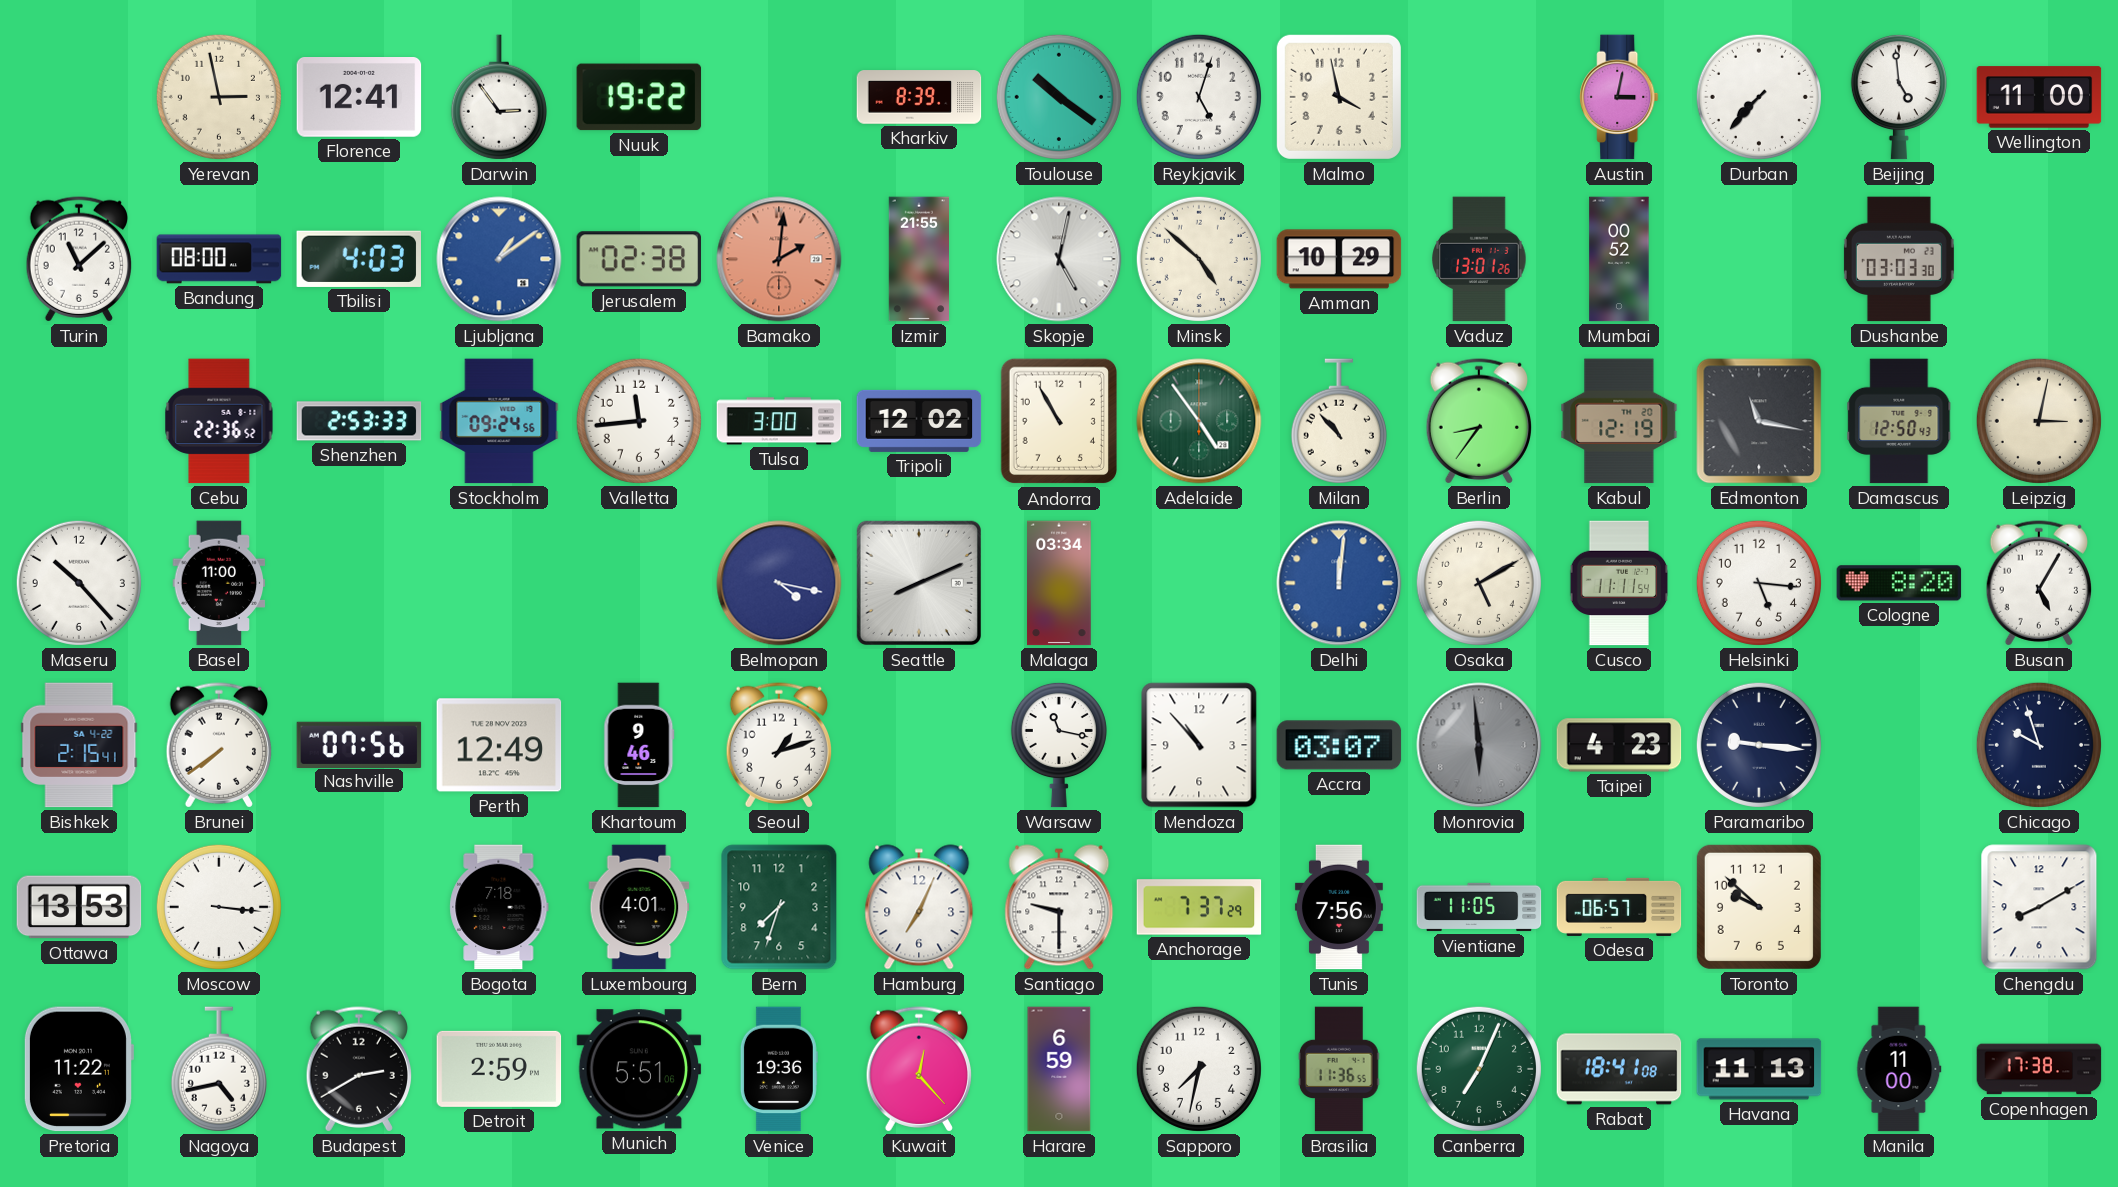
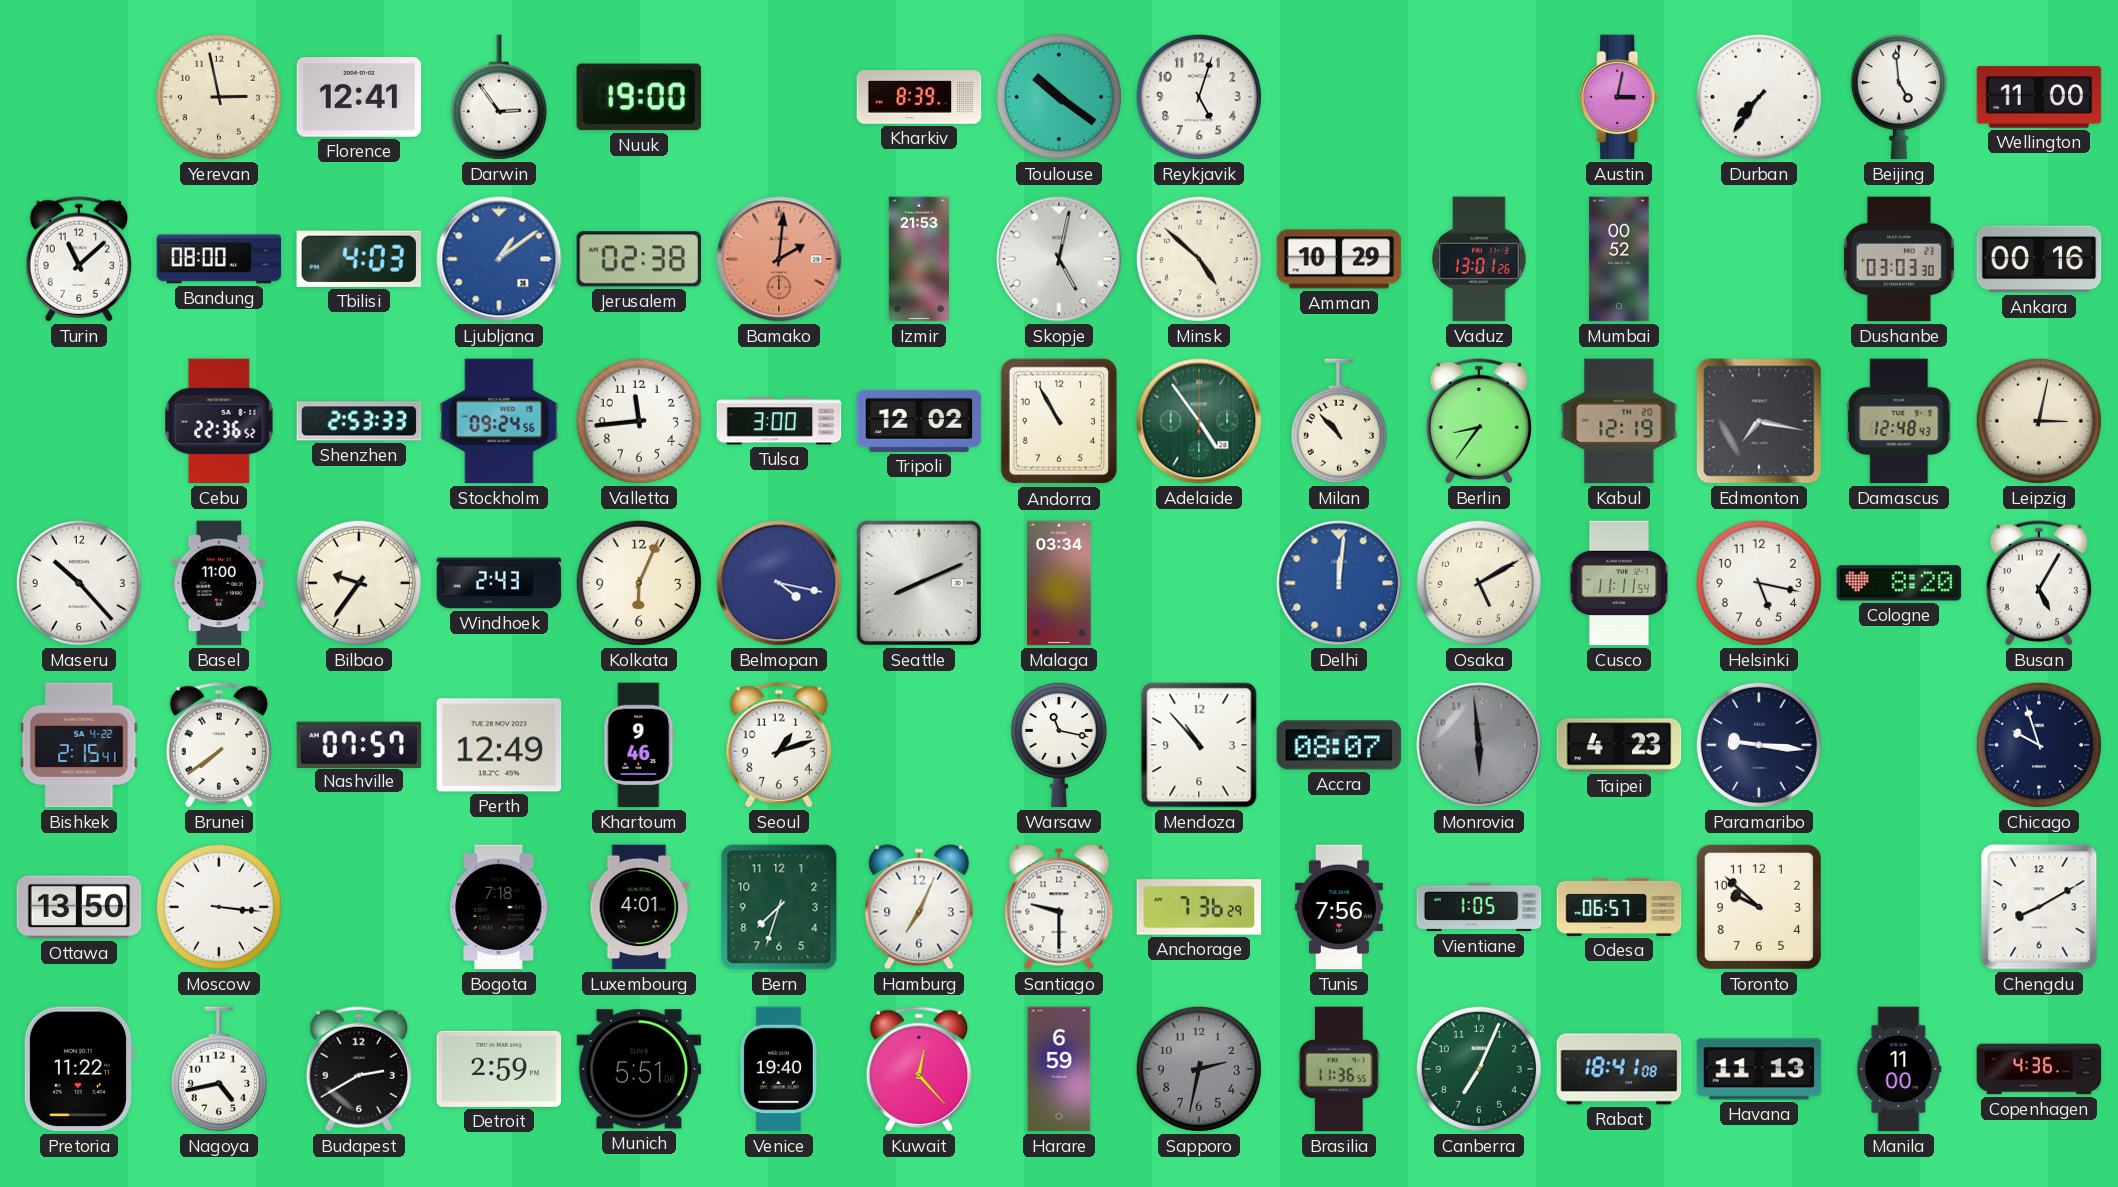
Nuuk: 19:22 -> 19:00 (639, 97)
Malmo: 3:58 -> none (1339, 97)
Durban: 7:37 -> 7:36 (1759, 97)
Izmir: 21:55 -> 21:53 (918, 259)
Ankara: none -> 00:16 (2039, 259)
Edmonton: 11:17 -> 7:17 (1759, 421)
Damascus: 12:50 -> 12:48 (1899, 421)
Bilbao: none -> 9:36 (359, 583)
Windhoek: none -> 2:43 (499, 583)
Kolkata: none -> 6:04 (639, 583)
Helsinki: 5:16 -> 5:17 (1759, 583)
Nashville: 07:56 -> 07:57 (359, 744)
Accra: 03:07 -> 08:07 (1339, 745)
Ottawa: 13:53 -> 13:50 (79, 907)
Anchorage: 7:37 -> 7:36 (1199, 907)
Vientiane: 11:05 -> 1:05 (1479, 907)
Venice: 19:36 -> 19:40 (779, 1069)
Sapporo: 7:32 -> 2:32 (1199, 1069)
Sapporo dial: white -> grey (1199, 1069)
Copenhagen: 17:38 -> 4:36 (2039, 1069)
